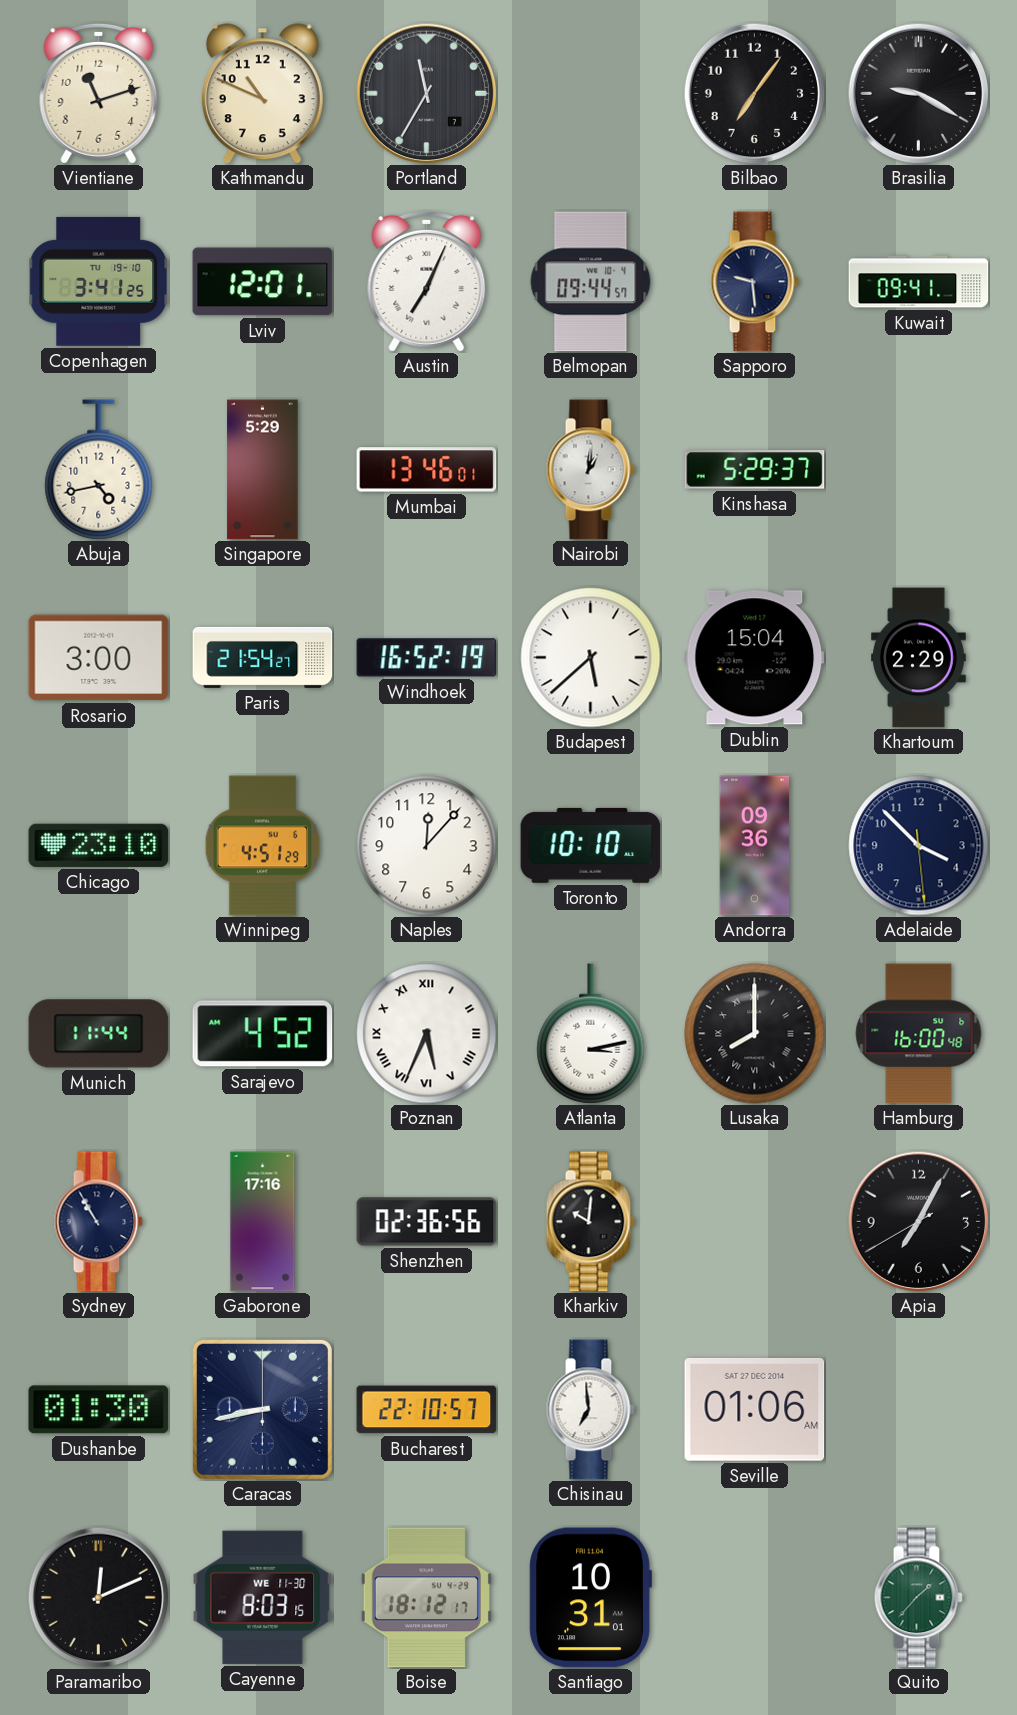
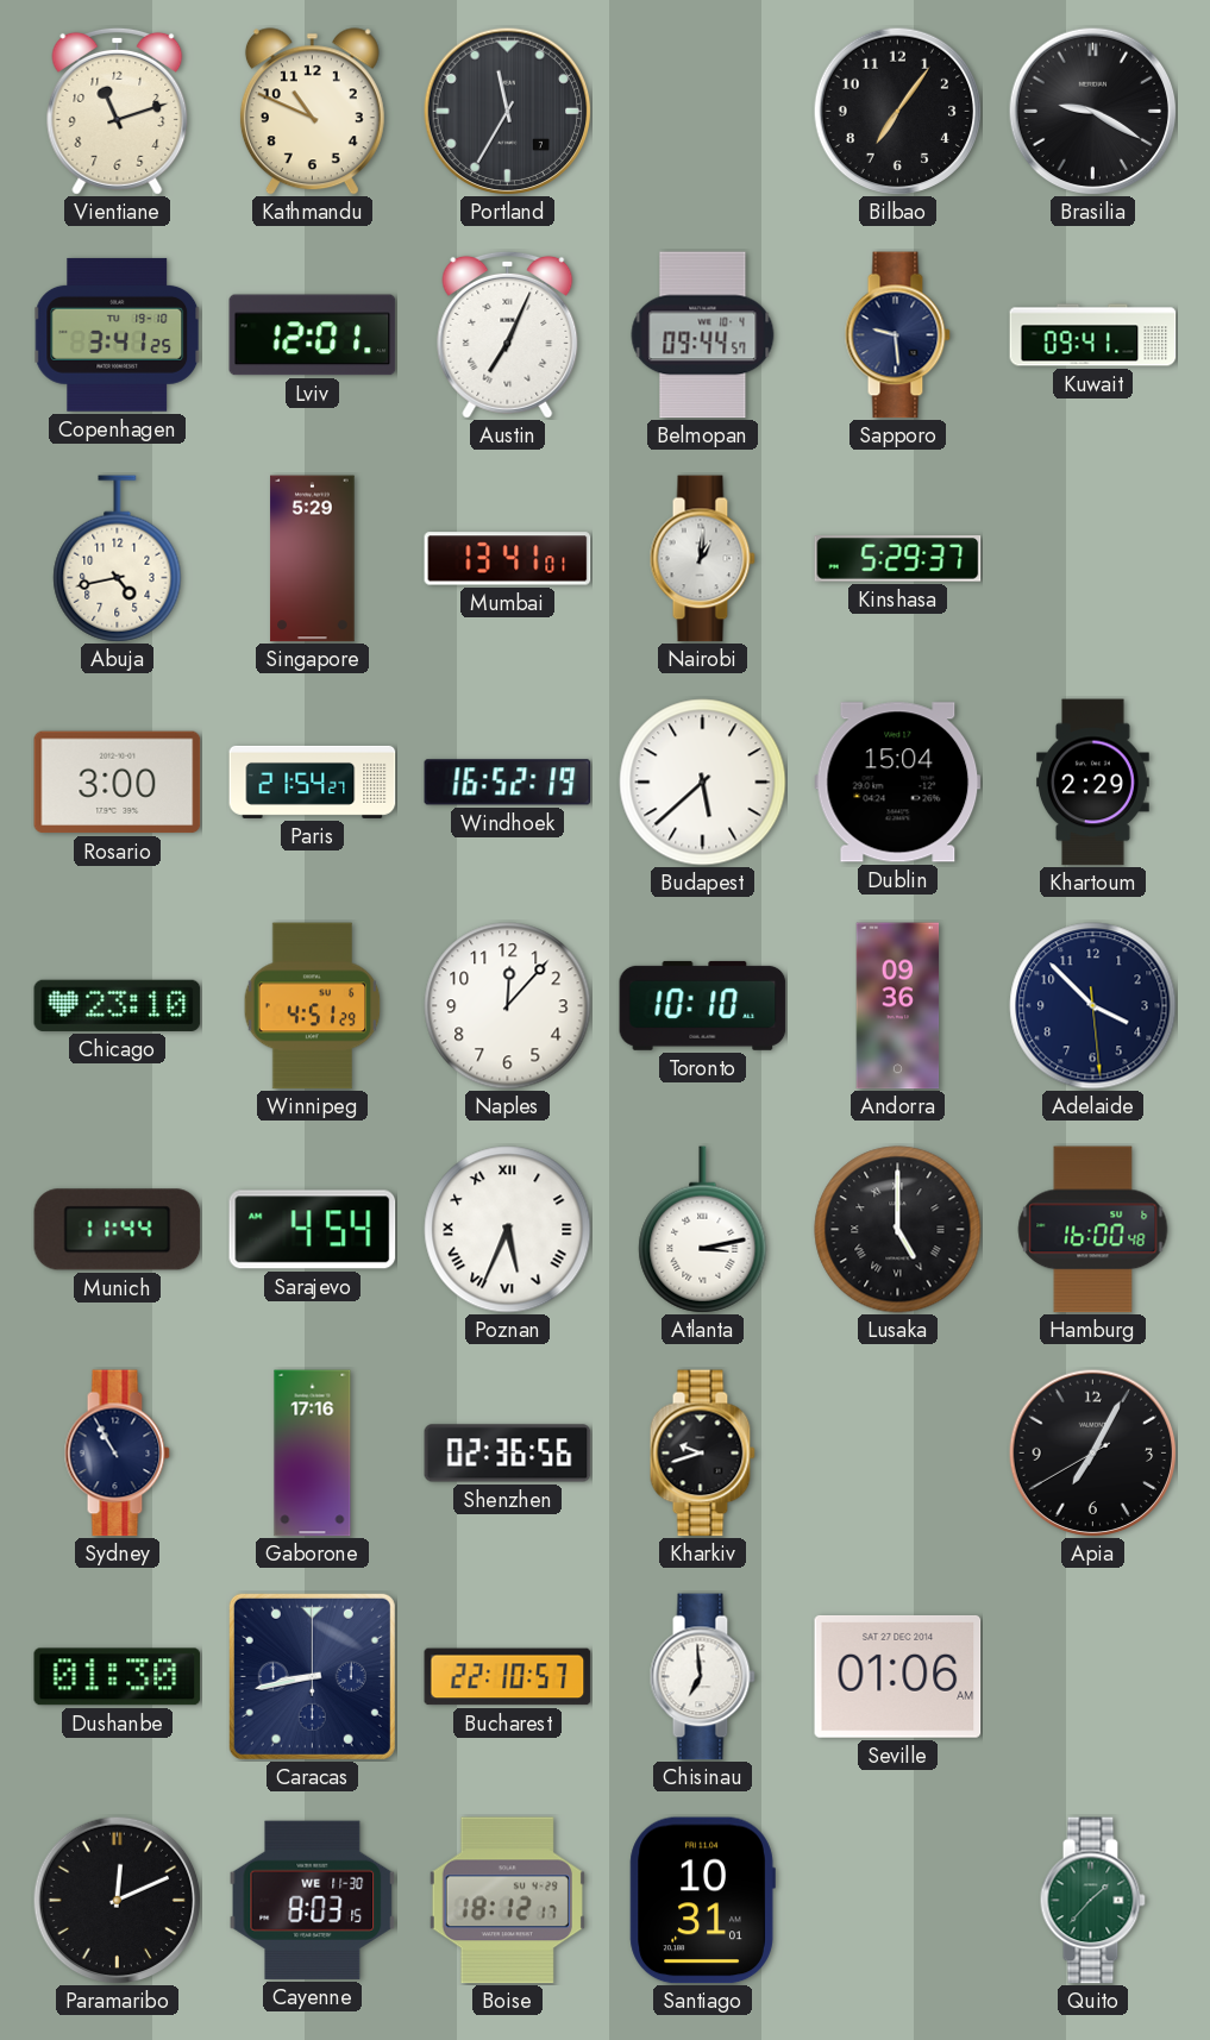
Mumbai: 13:46 -> 13:41 (508, 559)
Sarajevo: 4:52 -> 4:54 (313, 1230)
Lusaka: 8:00 -> 5:00 (898, 1230)
Kharkiv: 10:01 -> 9:42 (702, 1454)
